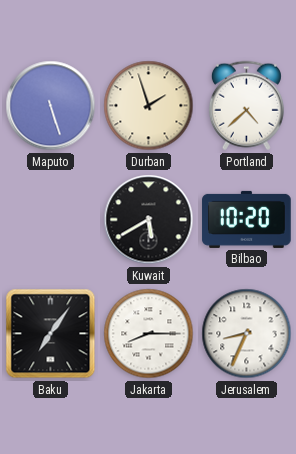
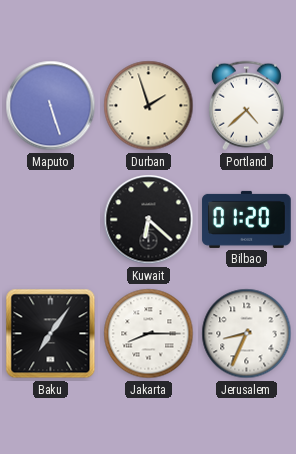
Kuwait: 5:40 -> 6:22 (149, 220)
Bilbao: 10:20 -> 01:20 (247, 219)
